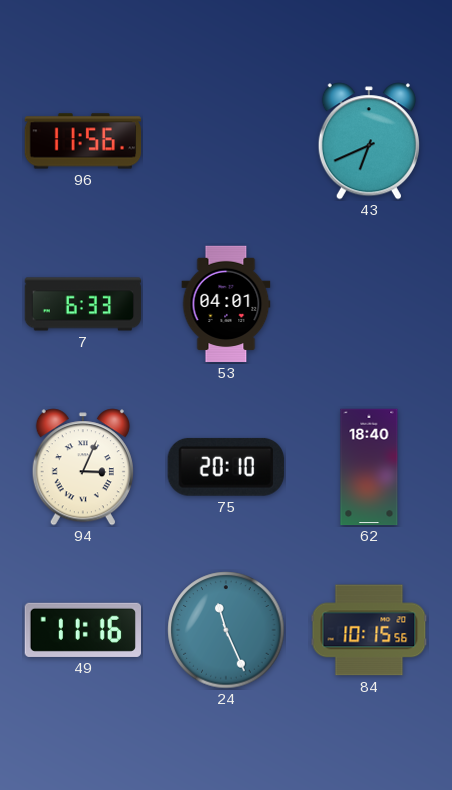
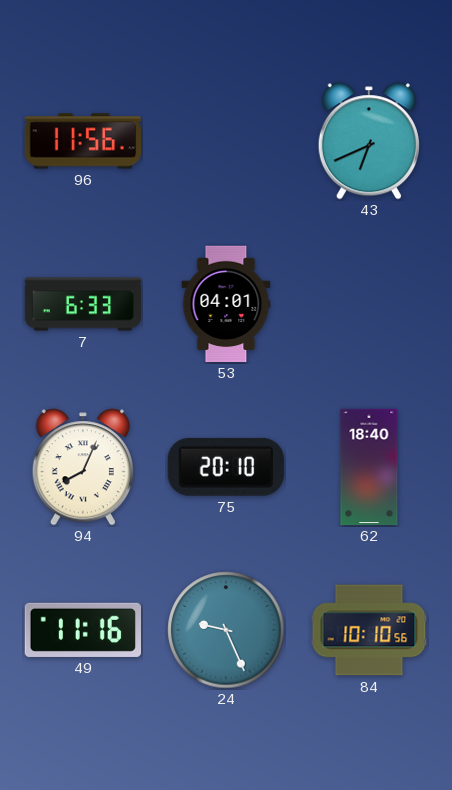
94: 3:04 -> 8:04 (83, 467)
24: 11:26 -> 9:26 (226, 630)
84: 10:15 -> 10:10 (369, 630)
